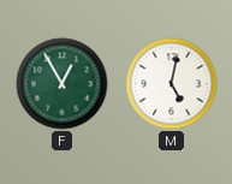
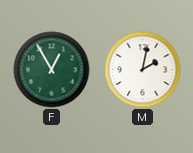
M: 5:02 -> 2:02 (143, 70)
